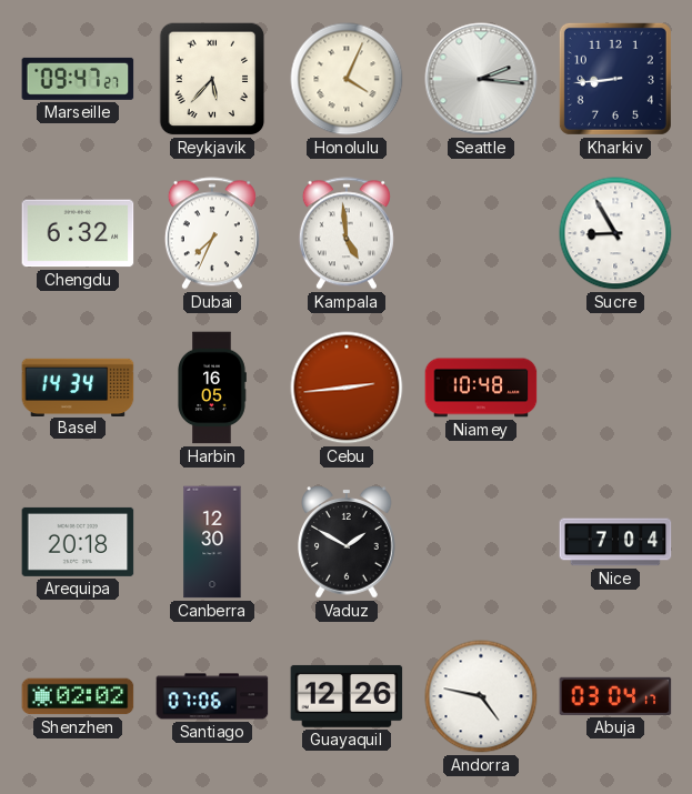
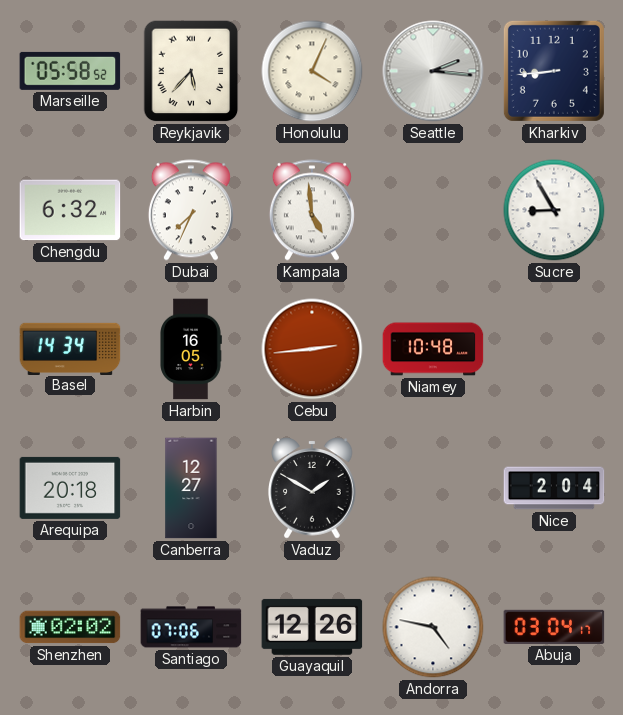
Marseille: 09:47 -> 05:58 (70, 71)
Canberra: 12:30 -> 12:27 (191, 488)
Nice: 7:04 -> 2:04 (554, 488)
